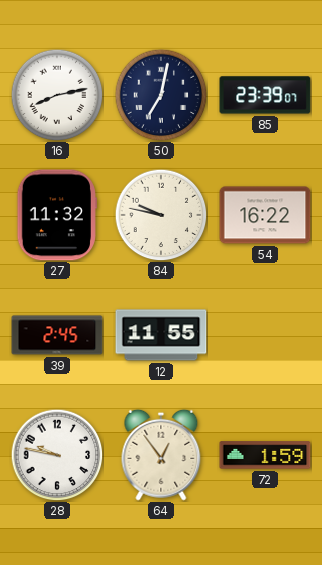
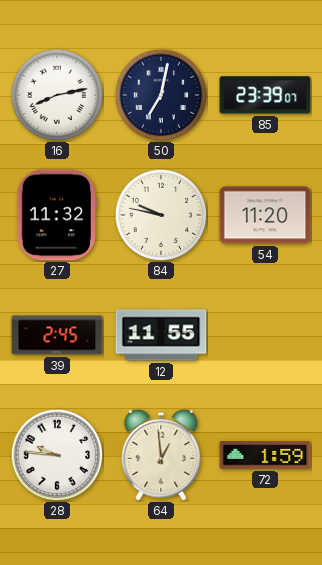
54: 16:22 -> 11:20 (265, 215)
28: 9:47 -> 9:46 (57, 455)
64: 12:54 -> 12:59 (161, 455)
